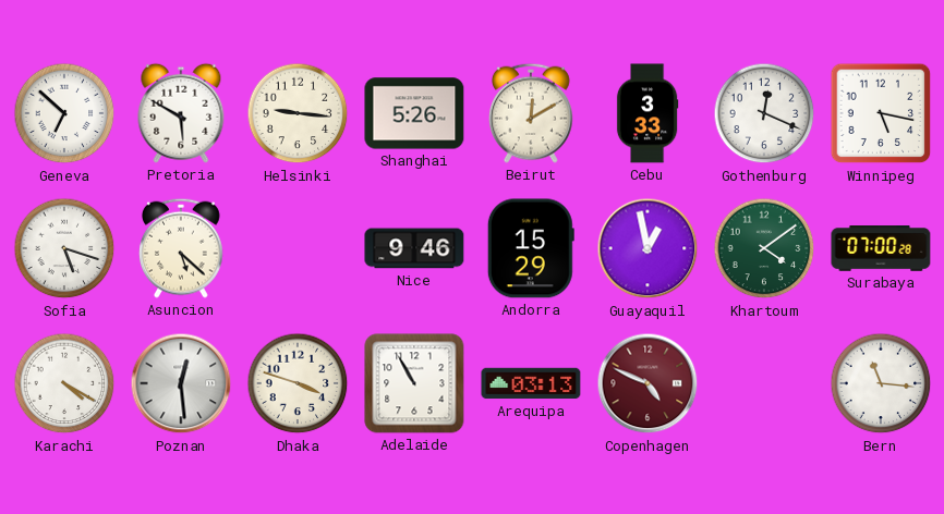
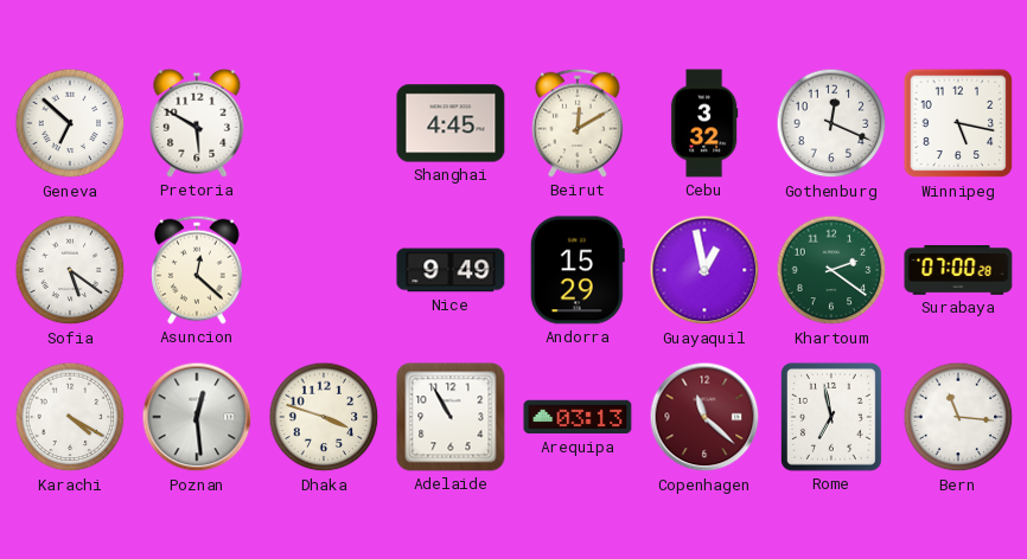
Helsinki: 9:16 -> none (298, 113)
Shanghai: 5:26 -> 4:45 (451, 123)
Cebu: 3:33 -> 3:32 (704, 123)
Sofia: 5:18 -> 5:21 (70, 270)
Asuncion: 5:22 -> 12:22 (198, 270)
Nice: 9:46 -> 9:49 (451, 270)
Khartoum: 4:09 -> 2:21 (831, 270)
Copenhagen: 4:49 -> 11:22 (704, 417)
Rome: none -> 6:58 (831, 417)
